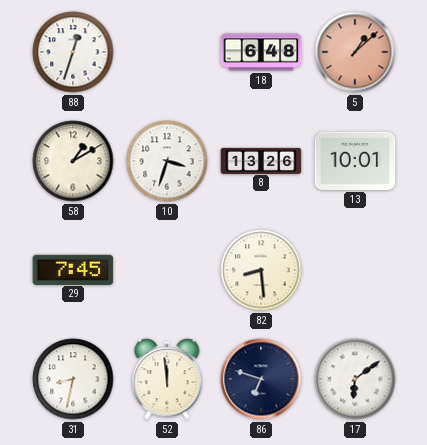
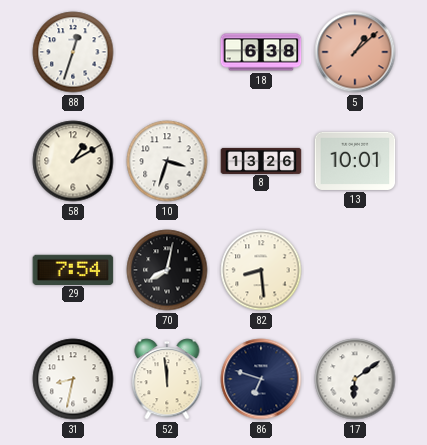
18: 6:48 -> 6:38 (261, 52)
29: 7:45 -> 7:54 (73, 269)
70: none -> 8:02 (167, 270)
